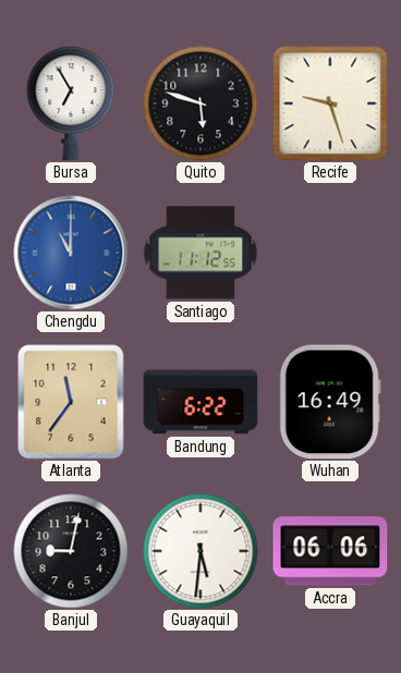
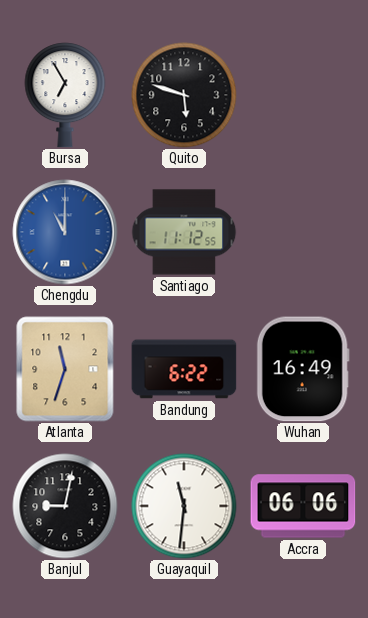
Recife: 9:27 -> none (330, 103)
Atlanta: 11:36 -> 11:33 (65, 369)
Guayaquil: 5:31 -> 11:31 (184, 506)
